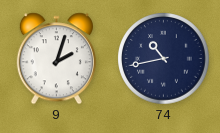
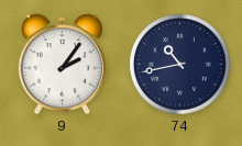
9: 2:03 -> 2:06 (62, 65)
